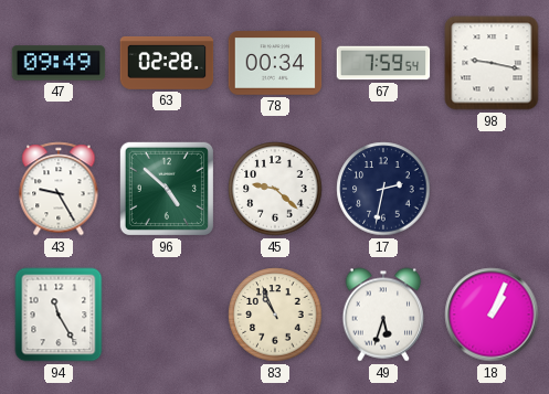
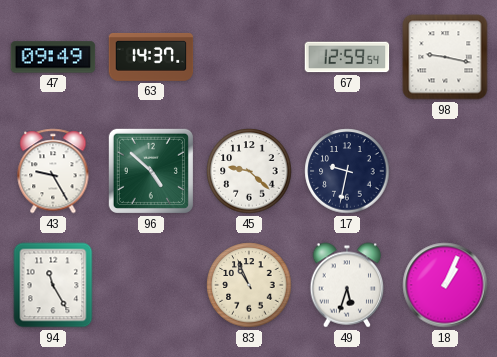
63: 02:28 -> 14:37 (151, 57)
78: 00:34 -> none (275, 63)
67: 7:59 -> 12:59 (347, 57)
17: 2:32 -> 9:32 (347, 171)
